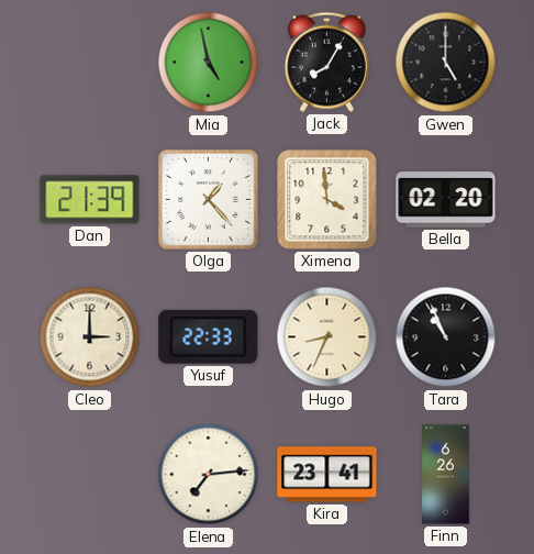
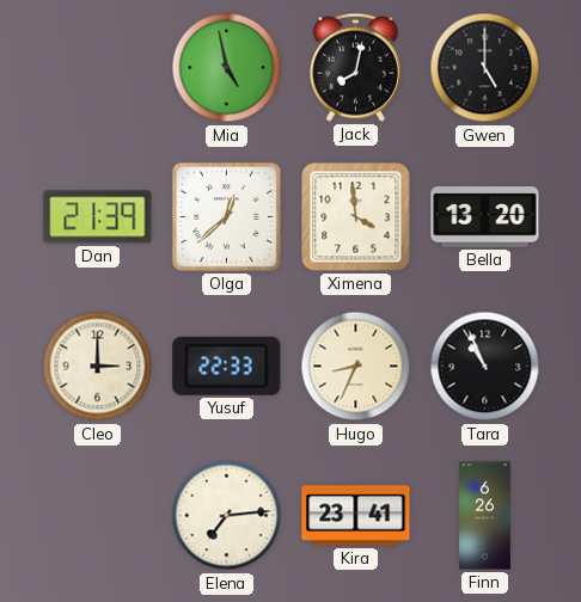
Jack: 8:05 -> 8:02 (355, 67)
Olga: 1:23 -> 12:38 (226, 216)
Bella: 02:20 -> 13:20 (485, 217)
